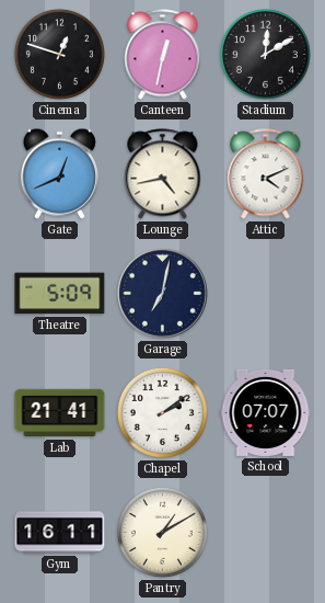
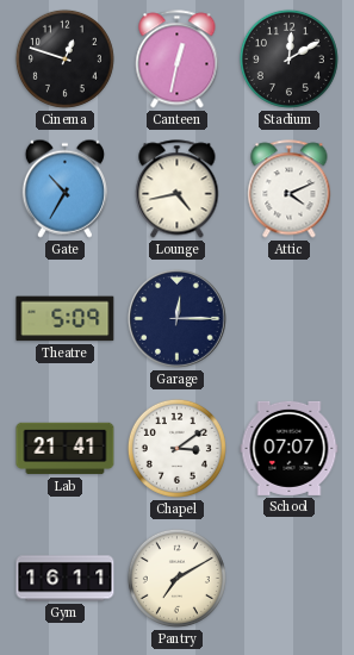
Gate: 12:41 -> 10:35 (64, 188)
Garage: 7:02 -> 12:15 (178, 319)
Chapel: 2:09 -> 3:09 (176, 448)
Pantry: 1:10 -> 7:10 (176, 578)
